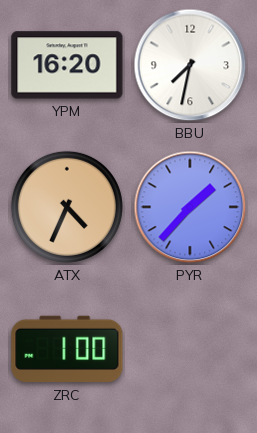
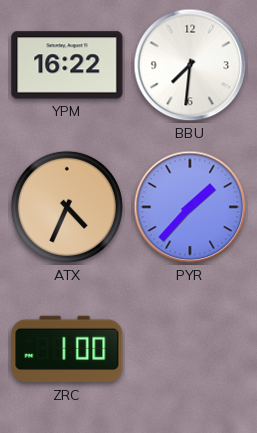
YPM: 16:20 -> 16:22 (67, 65)
BBU: 7:32 -> 7:31 (190, 65)
